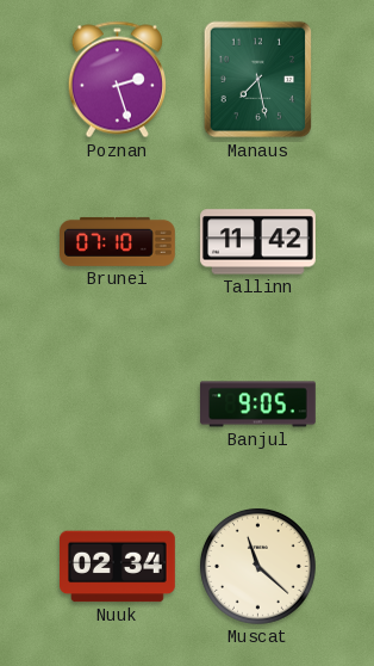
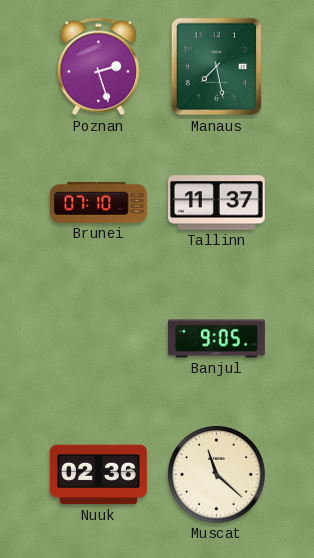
Tallinn: 11:42 -> 11:37 (217, 203)
Nuuk: 02:34 -> 02:36 (99, 475)
